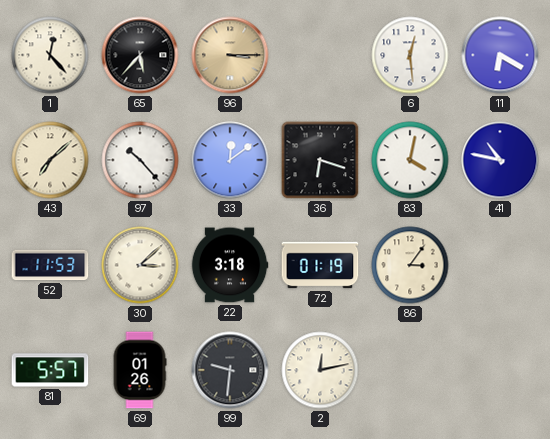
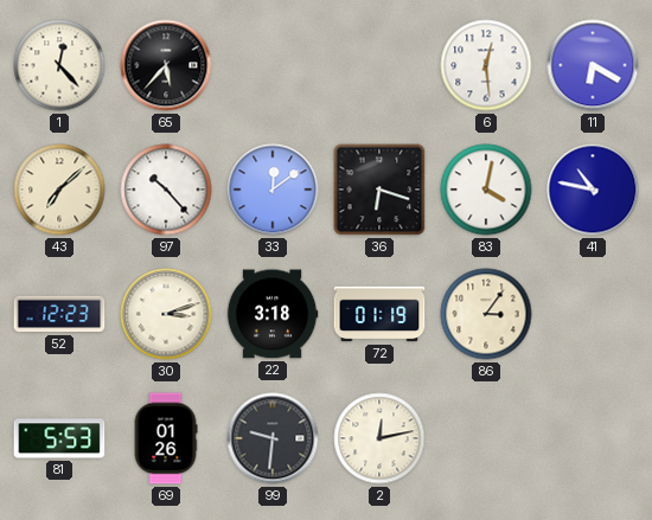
96: 3:15 -> none (230, 55)
52: 11:53 -> 12:23 (59, 314)
30: 3:08 -> 3:12 (166, 314)
81: 5:57 -> 5:53 (59, 438)
